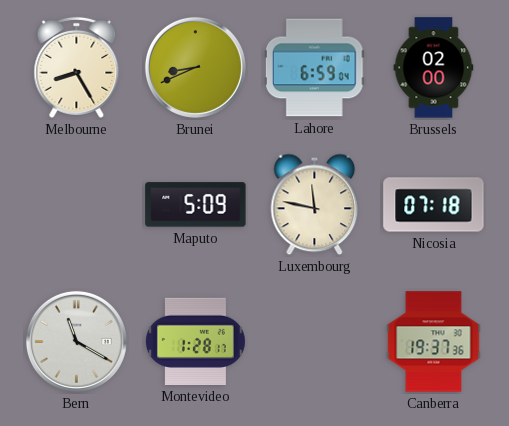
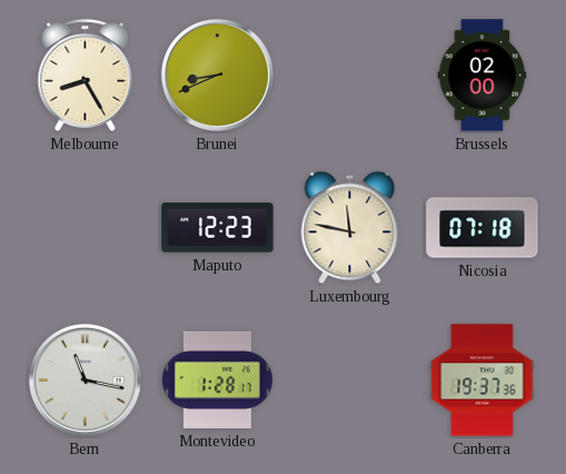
Lahore: 6:59 -> none (314, 68)
Maputo: 5:09 -> 12:23 (218, 228)
Bern: 11:20 -> 11:17 (85, 379)
